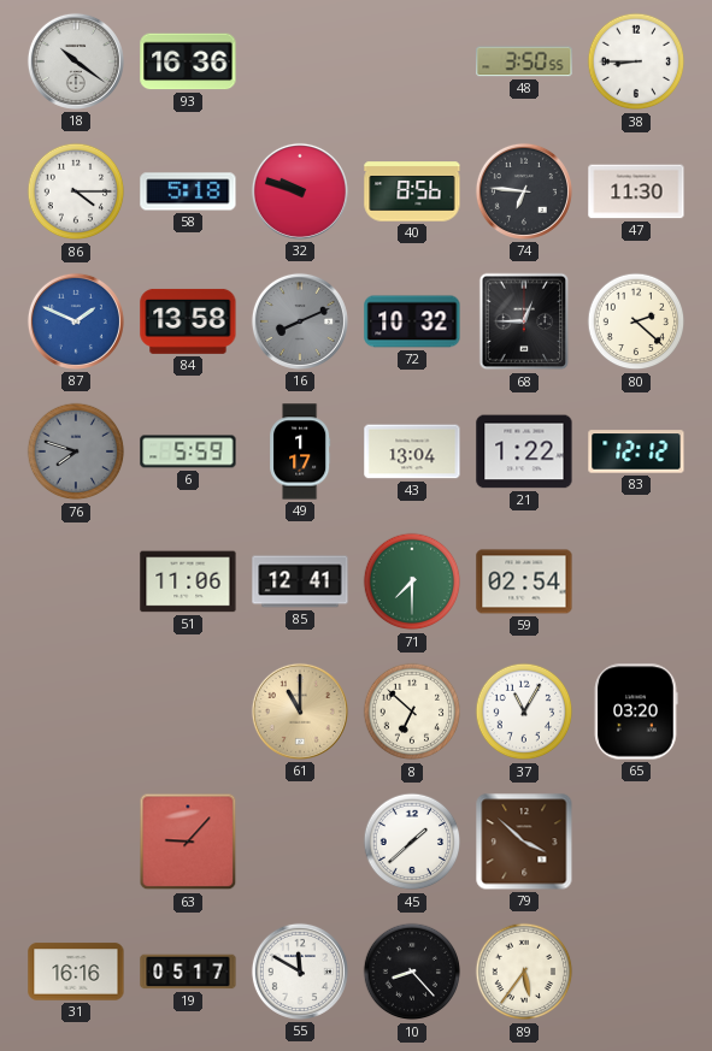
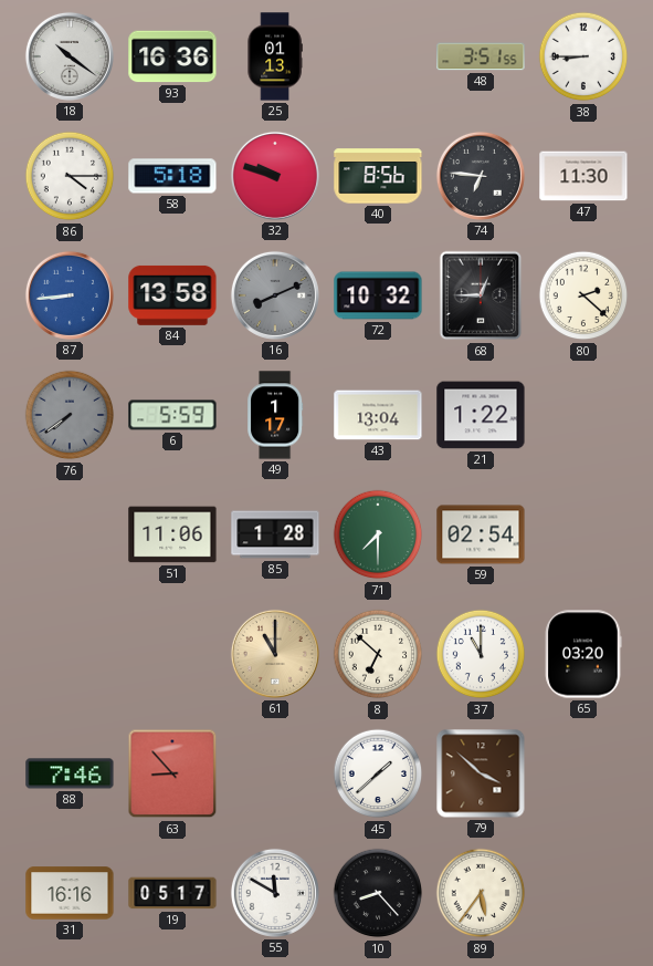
25: none -> 01:13 (275, 56)
48: 3:50 -> 3:51 (481, 56)
87: 1:49 -> 8:44 (70, 295)
76: 7:48 -> 7:39 (70, 415)
83: 12:12 -> none (636, 451)
85: 12:41 -> 1:28 (275, 534)
37: 11:05 -> 11:00 (481, 654)
88: none -> 7:46 (70, 773)
63: 9:07 -> 8:53 (172, 773)
